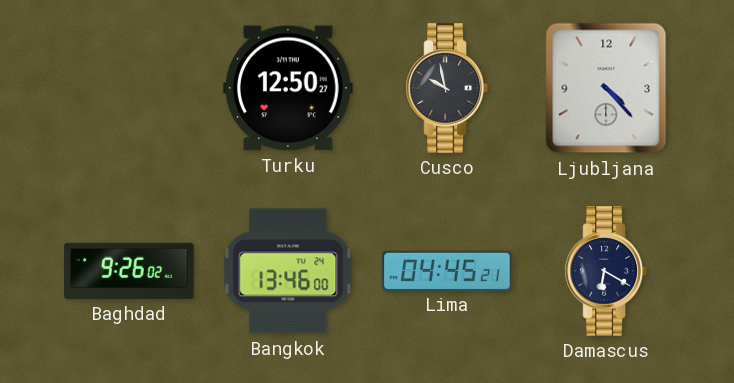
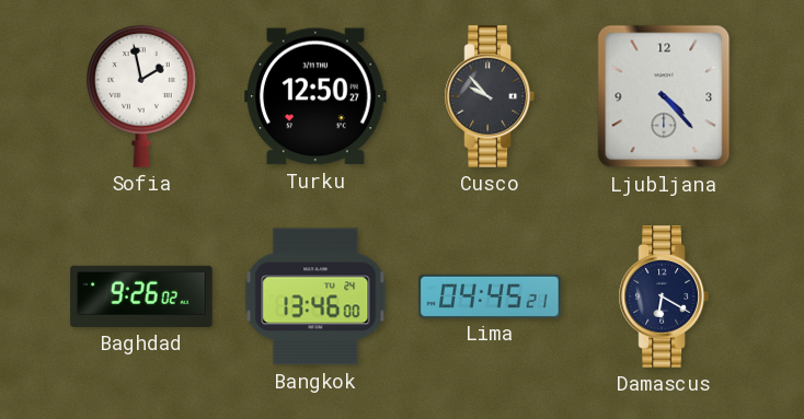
Sofia: none -> 1:58 (141, 96)
Cusco: 9:58 -> 9:53 (490, 96)
